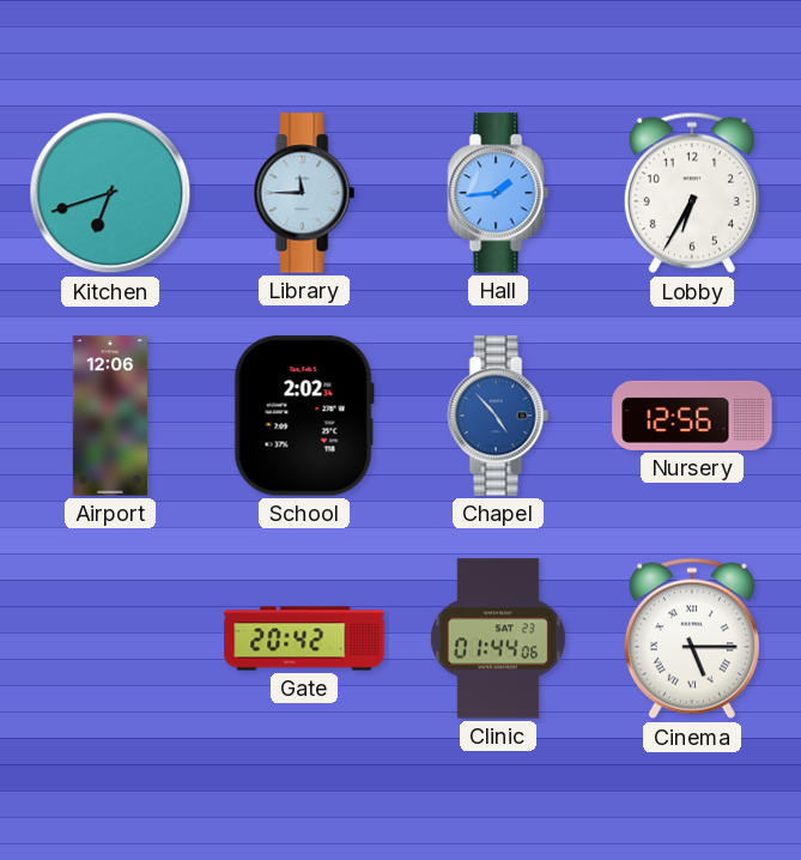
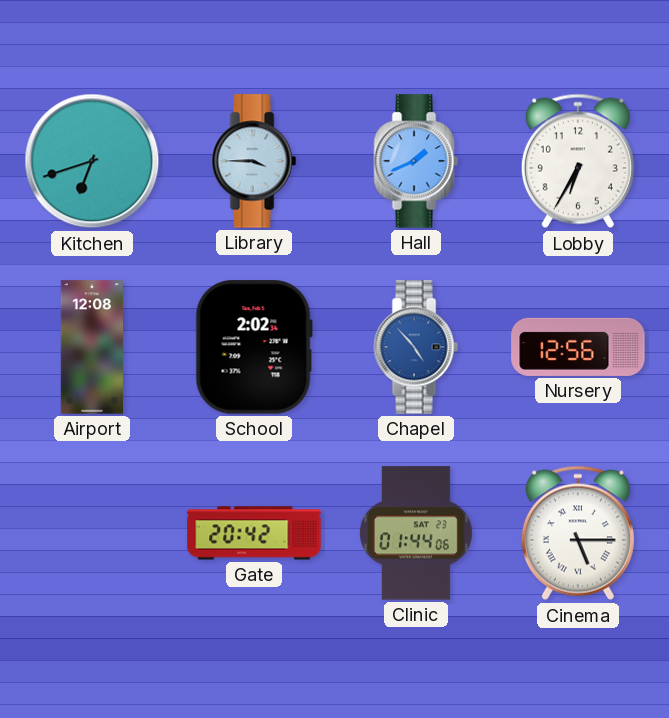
Library: 11:45 -> 3:45 (254, 161)
Hall: 1:44 -> 1:41 (416, 161)
Airport: 12:06 -> 12:08 (91, 347)
